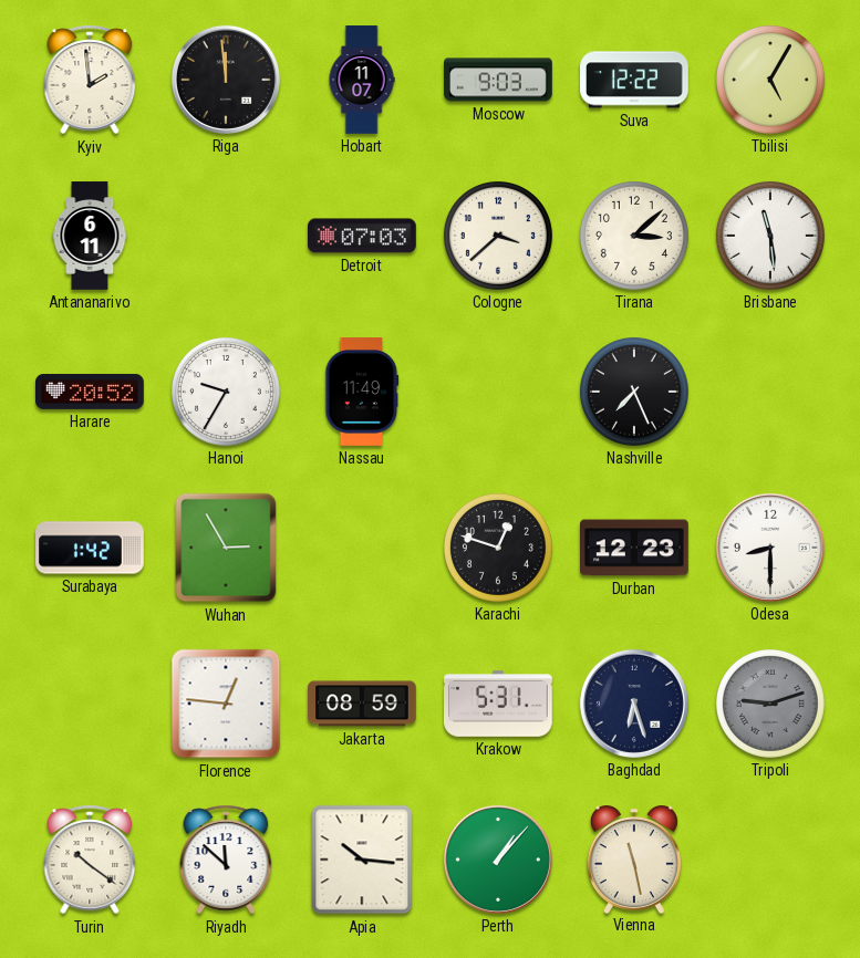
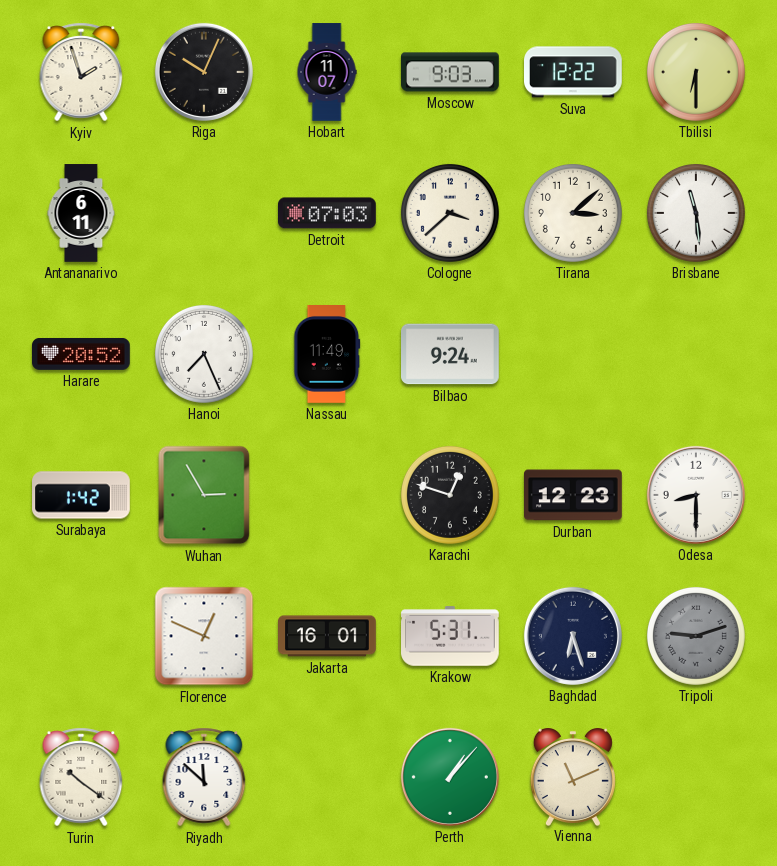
Kyiv: 1:59 -> 1:57 (81, 72)
Riga: 11:59 -> 10:04 (204, 72)
Tbilisi: 5:05 -> 6:30 (696, 72)
Hanoi: 9:35 -> 7:26 (204, 354)
Bilbao: none -> 9:24 (451, 354)
Nashville: 7:26 -> none (634, 392)
Florence: 12:46 -> 12:49 (204, 636)
Jakarta: 08:59 -> 16:01 (328, 636)
Apia: 10:16 -> none (362, 860)
Vienna: 11:28 -> 11:11 (573, 777)
